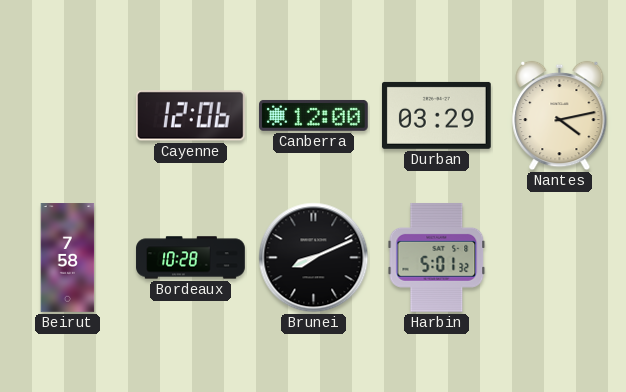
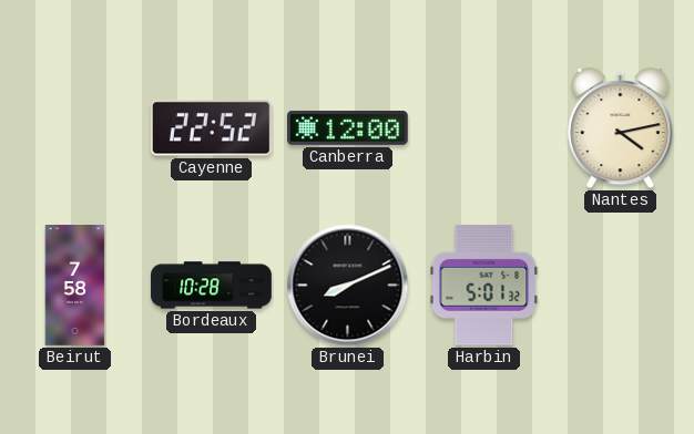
Cayenne: 12:06 -> 22:52 (211, 128)
Durban: 03:29 -> none (436, 115)
